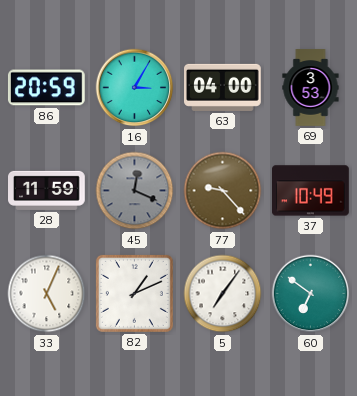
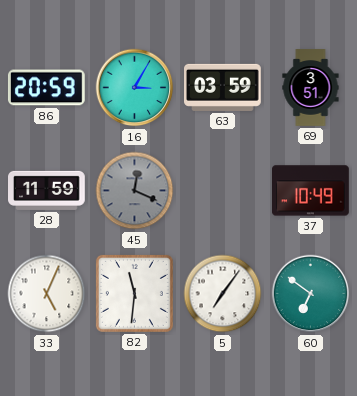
63: 04:00 -> 03:59 (223, 87)
69: 3:53 -> 3:51 (311, 88)
77: 9:23 -> none (223, 191)
82: 1:11 -> 11:31 (134, 293)
